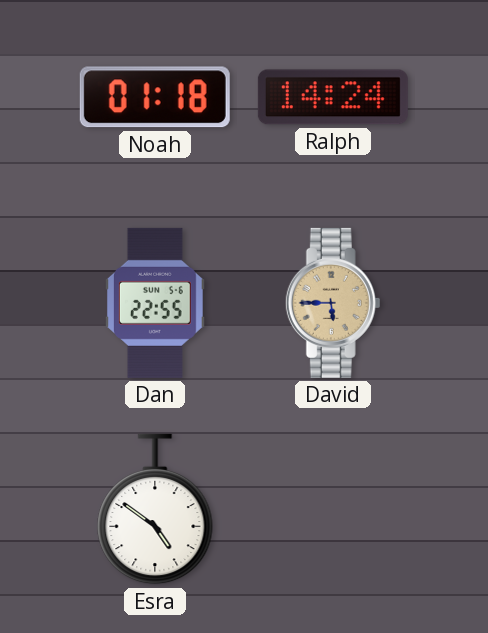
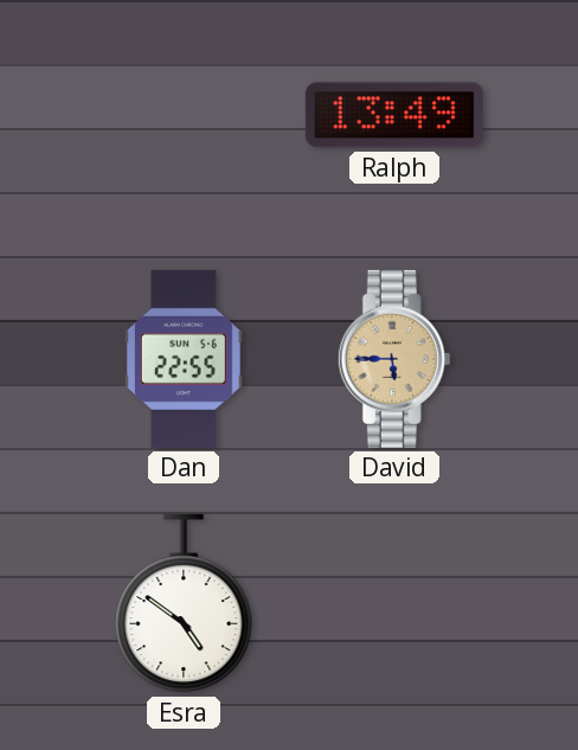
Noah: 01:18 -> none (155, 97)
Ralph: 14:24 -> 13:49 (394, 115)
